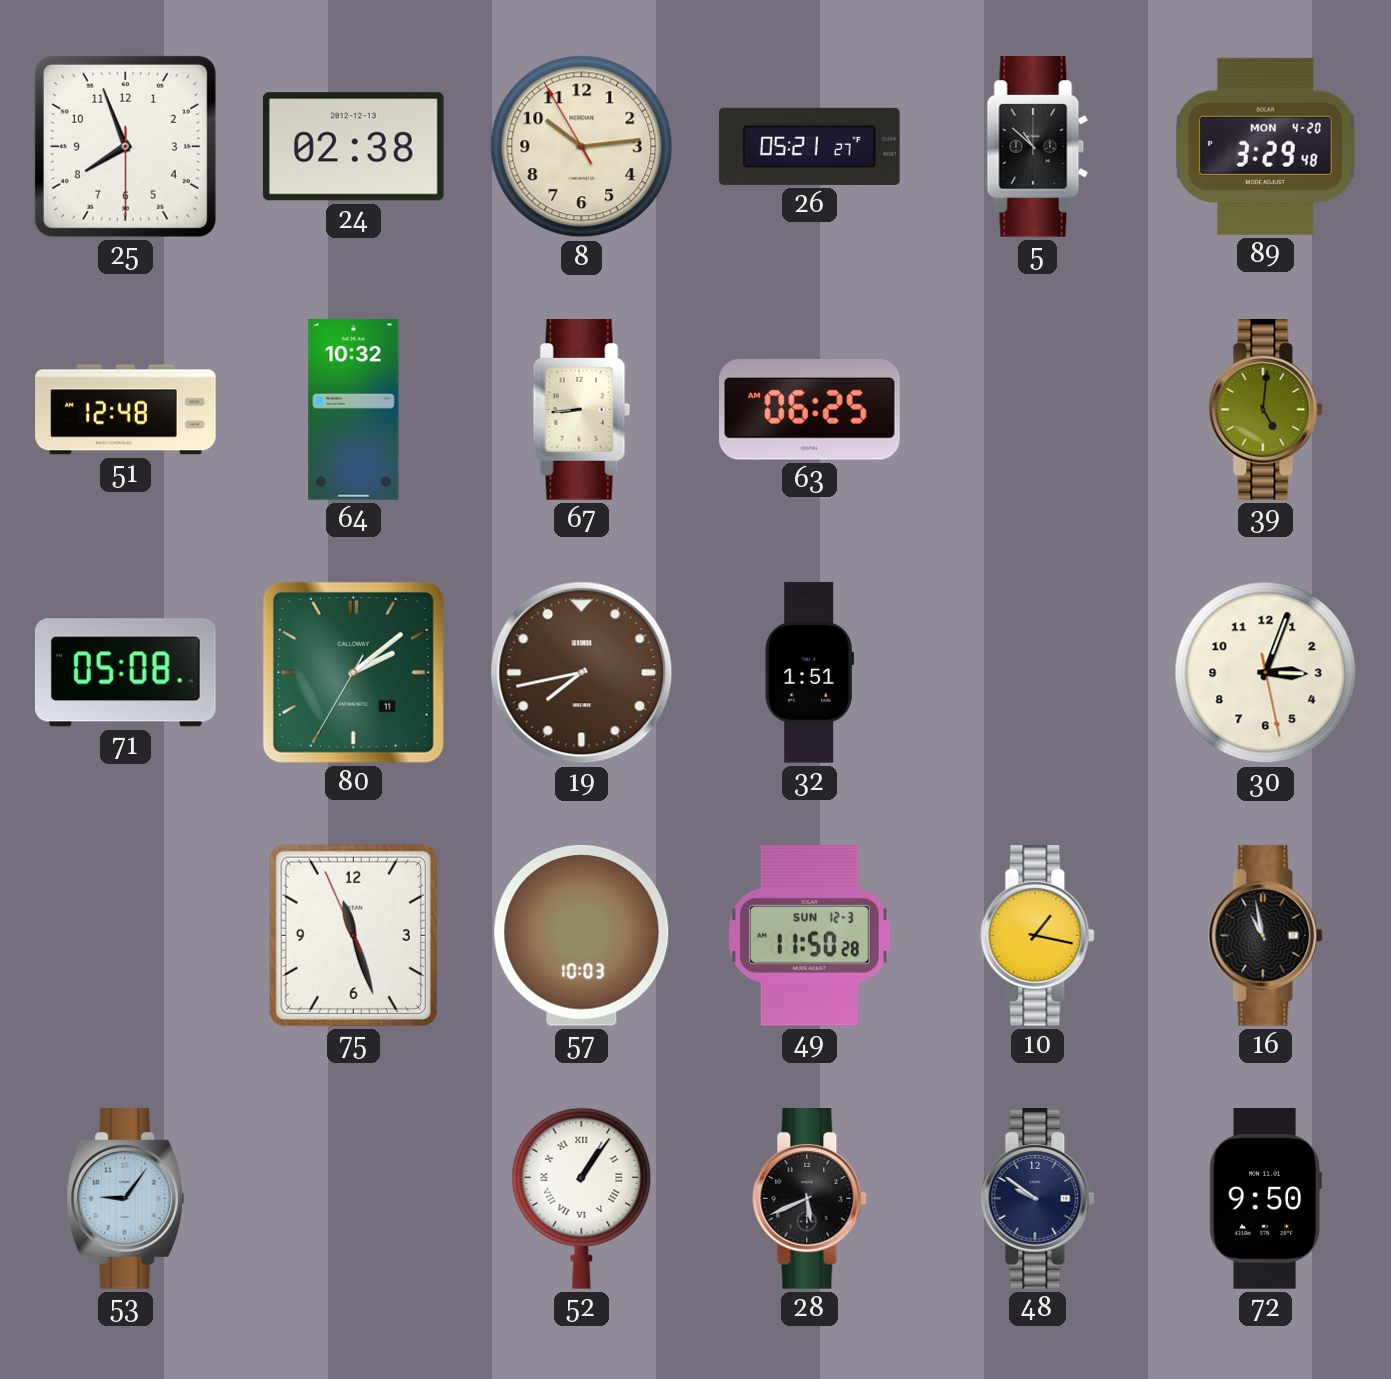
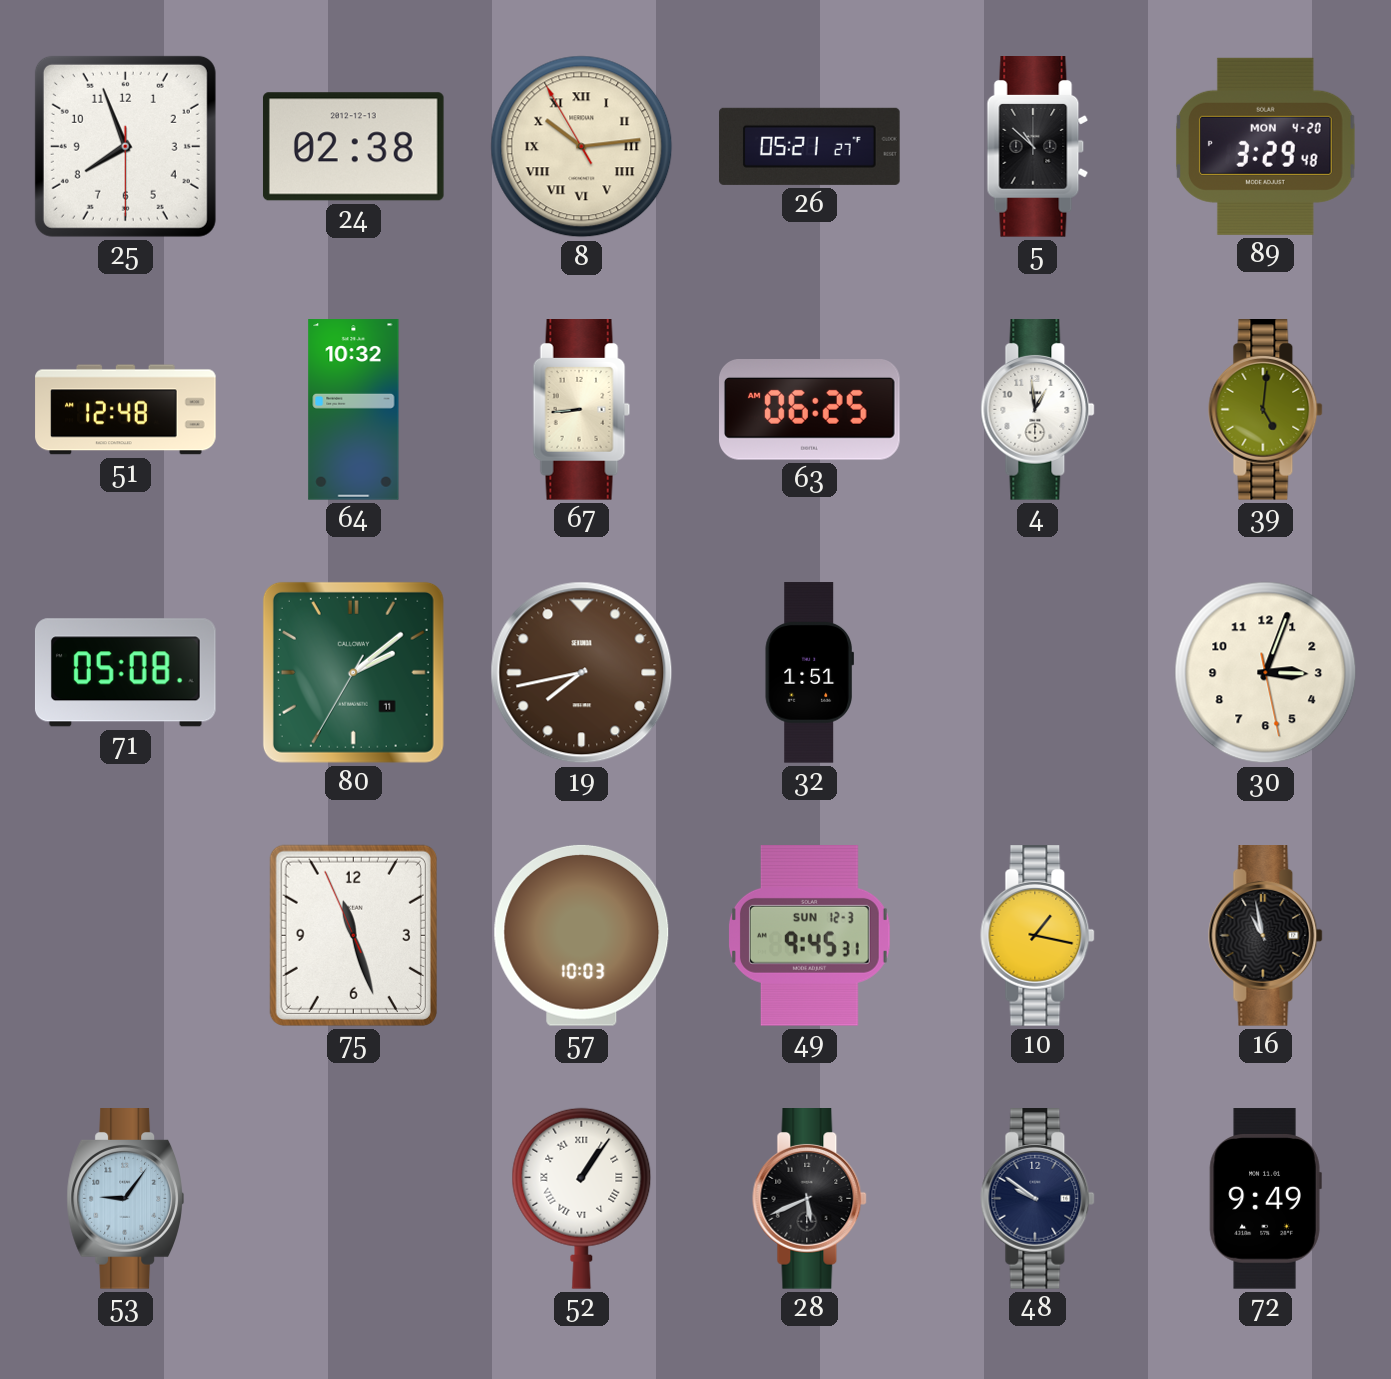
8 numerals: Arabic -> Roman (582, 147)
4: none -> 12:59 (1038, 410)
49: 11:50 -> 9:45 (809, 936)
72: 9:50 -> 9:49 (1265, 1199)
